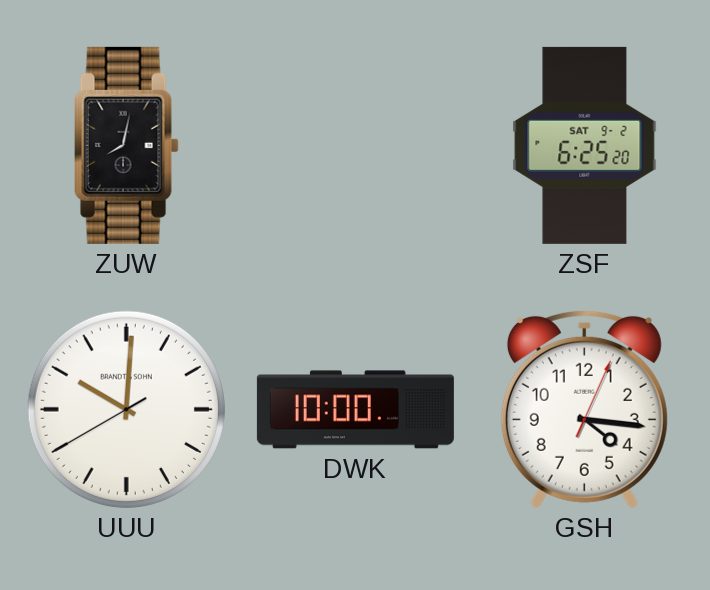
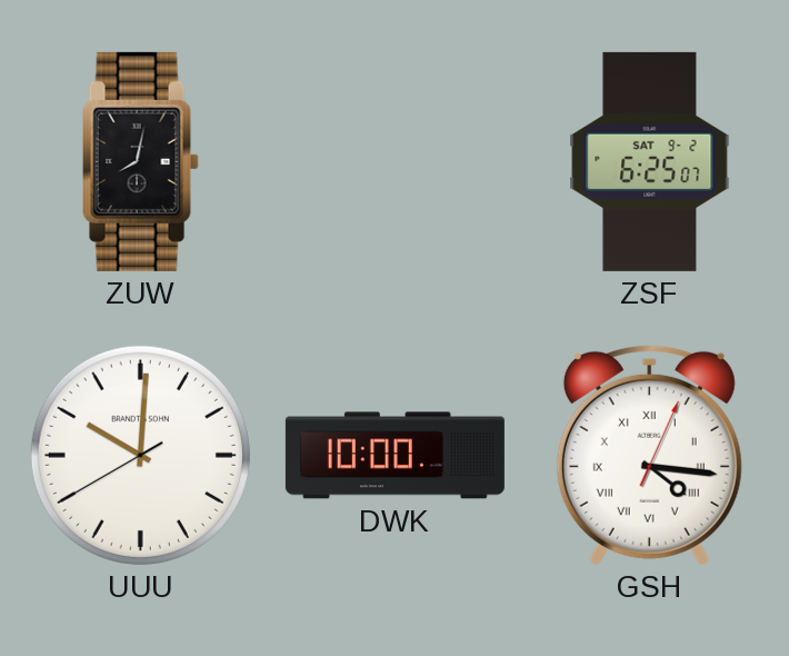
ZSF: 6:25:20 -> 6:25:07 (650, 161)
GSH numerals: Arabic -> Roman (649, 455)
